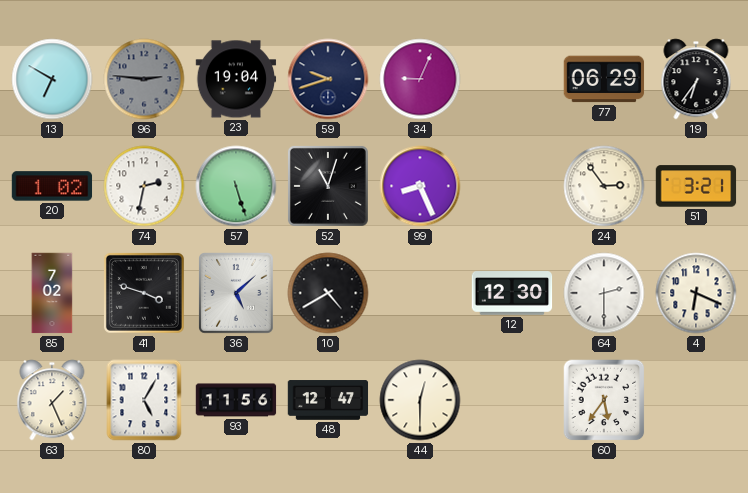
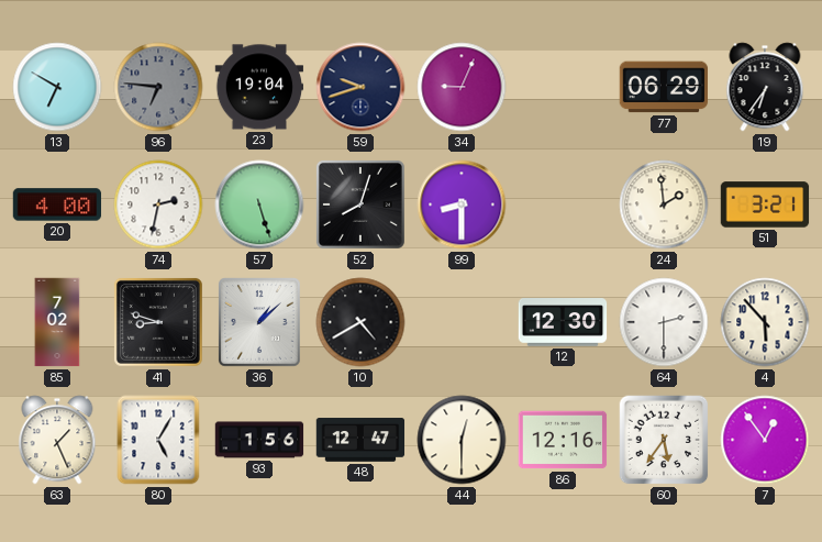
96: 2:46 -> 6:46 (158, 87)
20: 1:02 -> 4:00 (57, 204)
52: 11:03 -> 8:03 (360, 204)
99: 8:26 -> 8:30 (462, 204)
24: 2:54 -> 1:59 (664, 204)
41: 3:48 -> 8:48 (158, 322)
36: 5:08 -> 1:08 (260, 323)
4: 6:19 -> 5:53 (765, 322)
93: 11:56 -> 1:56 (259, 440)
86: none -> 12:16 (563, 440)
7: none -> 12:54 (765, 440)
